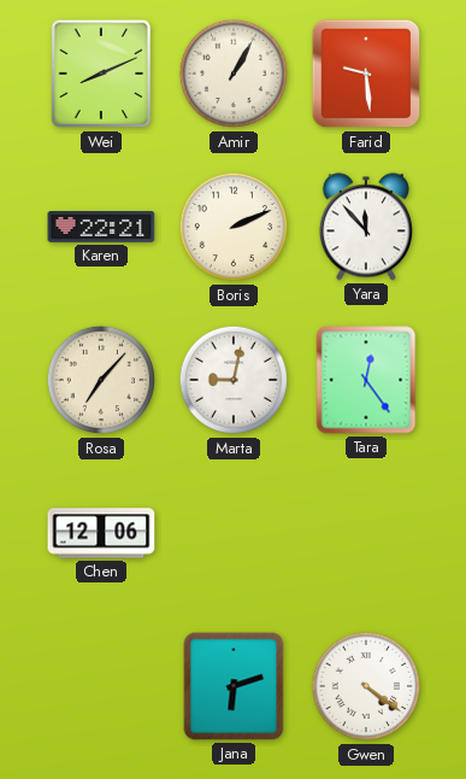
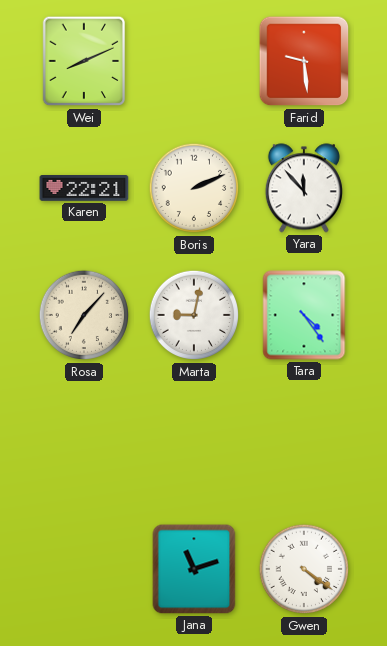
Amir: 1:05 -> none (234, 74)
Tara: 12:24 -> 4:24 (304, 315)
Chen: 12:06 -> none (101, 533)
Jana: 6:12 -> 11:12 (194, 569)
